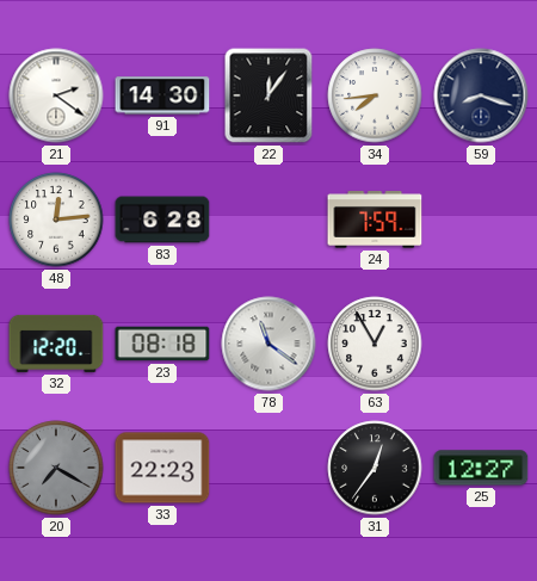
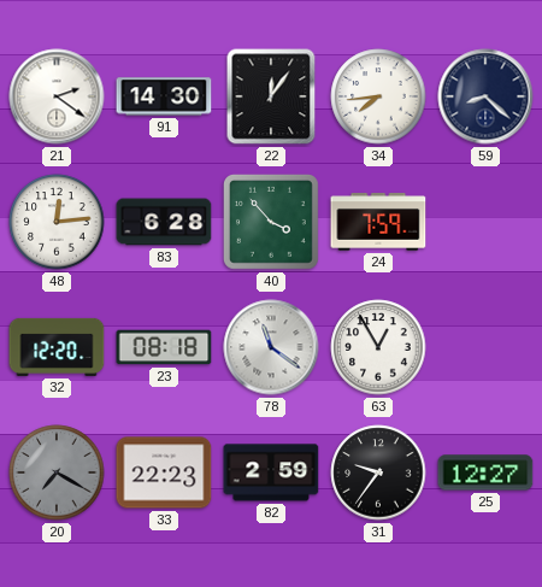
59: 8:18 -> 8:22 (485, 96)
40: none -> 3:53 (271, 222)
82: none -> 2:59 (271, 472)
31: 12:36 -> 9:36 (378, 472)
